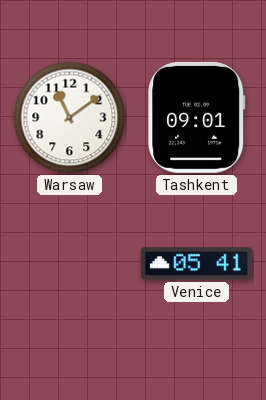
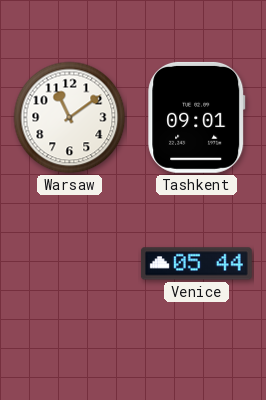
Venice: 05:41 -> 05:44 (196, 264)
